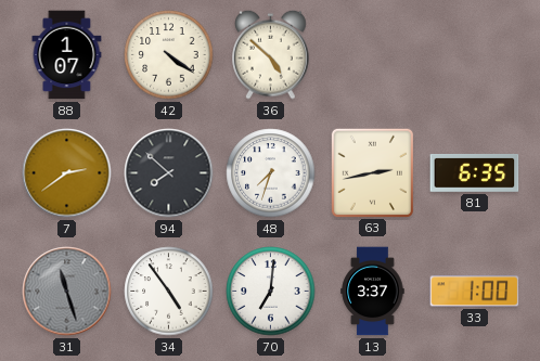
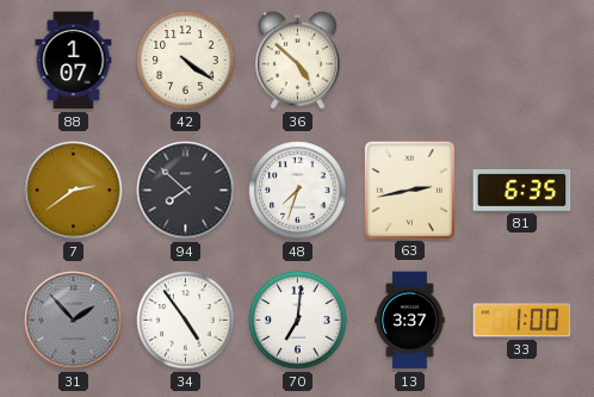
31: 11:27 -> 1:53 (74, 321)
